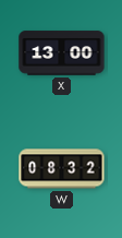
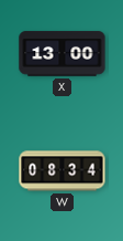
W: 08:32 -> 08:34 (63, 171)
